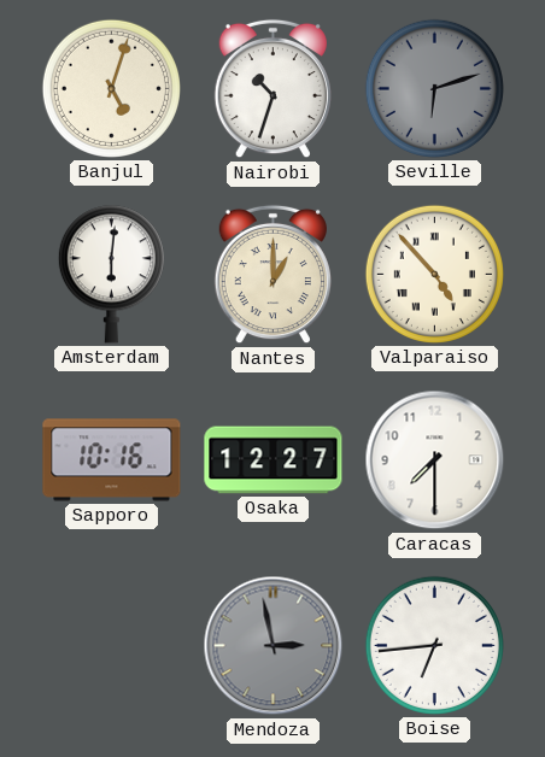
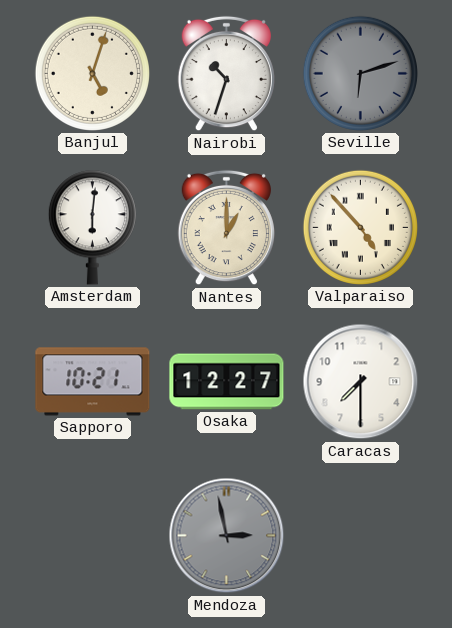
Sapporo: 10:16 -> 10:21 (93, 382)
Boise: 6:44 -> none (434, 645)
